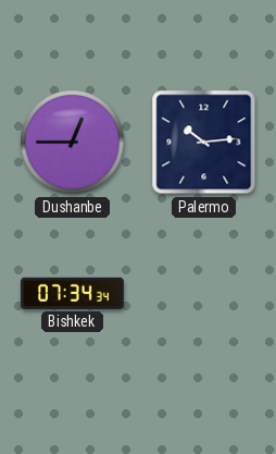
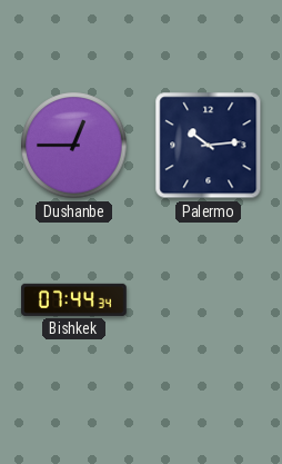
Bishkek: 07:34 -> 07:44 (74, 299)
